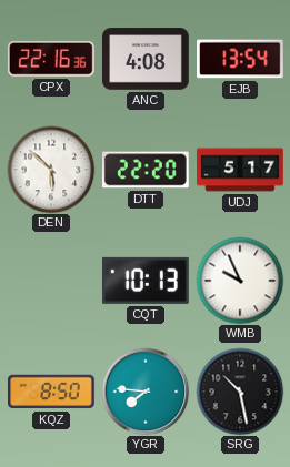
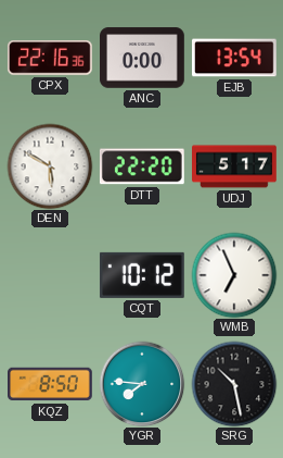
ANC: 4:08 -> 0:00 (143, 58)
DEN: 5:52 -> 5:50 (50, 166)
CQT: 10:13 -> 10:12 (142, 275)
WMB: 9:56 -> 6:56 (234, 275)
